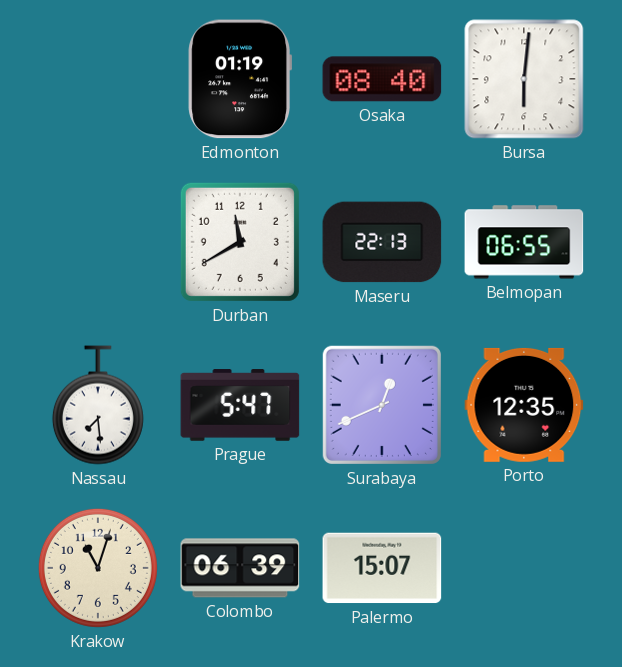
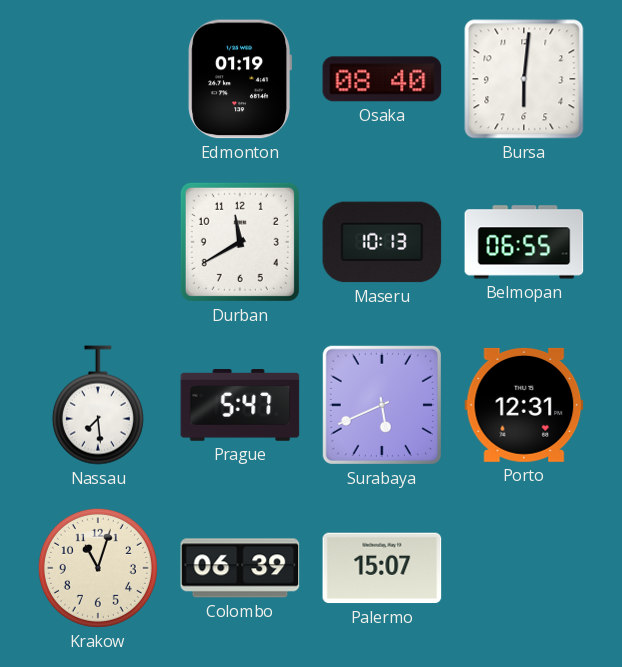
Maseru: 22:13 -> 10:13 (382, 242)
Surabaya: 12:41 -> 5:41 (382, 405)
Porto: 12:35 -> 12:31 (524, 405)
